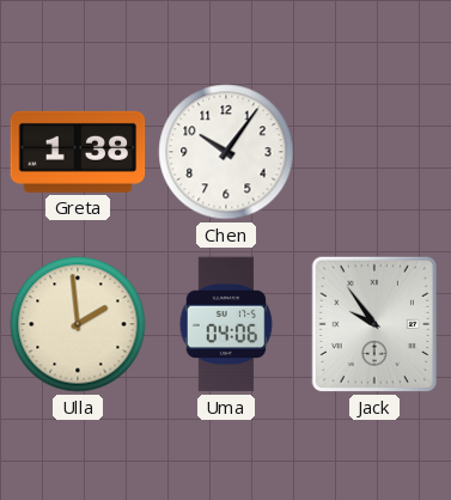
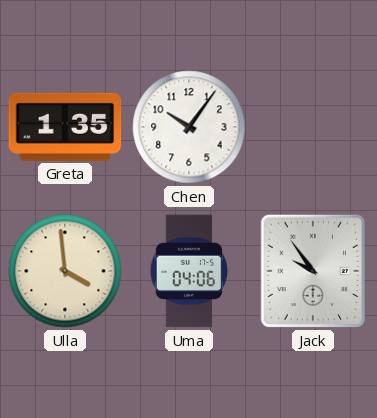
Greta: 1:38 -> 1:35 (65, 127)
Ulla: 1:59 -> 3:59 (65, 271)
